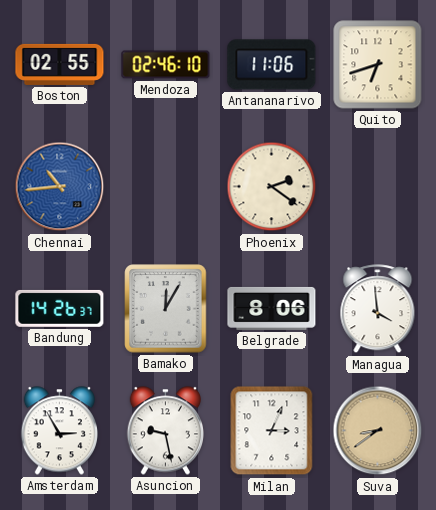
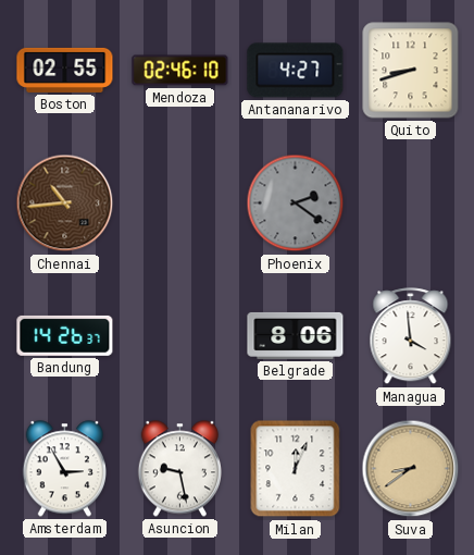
Antananarivo: 11:06 -> 4:27 (296, 71)
Quito: 6:42 -> 8:42 (411, 71)
Chennai dial: blue -> brown (65, 203)
Phoenix dial: cream -> grey (296, 203)
Bamako: 12:05 -> none (166, 309)
Milan: 3:04 -> 12:04 (296, 469)
